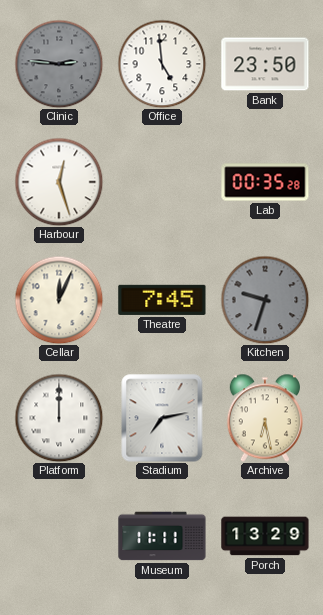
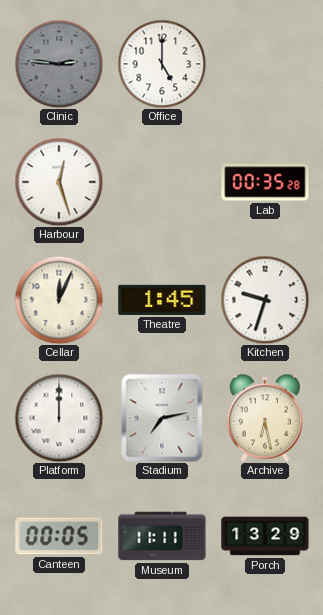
Office: 4:59 -> 5:00 (162, 64)
Bank: 23:50 -> none (265, 64)
Theatre: 7:45 -> 1:45 (162, 300)
Kitchen dial: grey -> white (265, 300)
Canteen: none -> 00:05 (59, 536)
